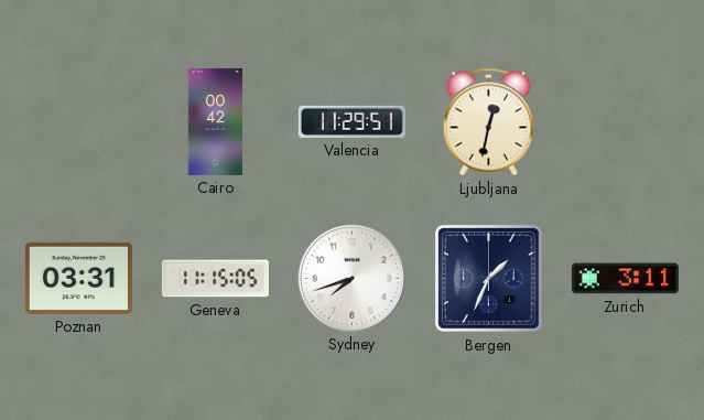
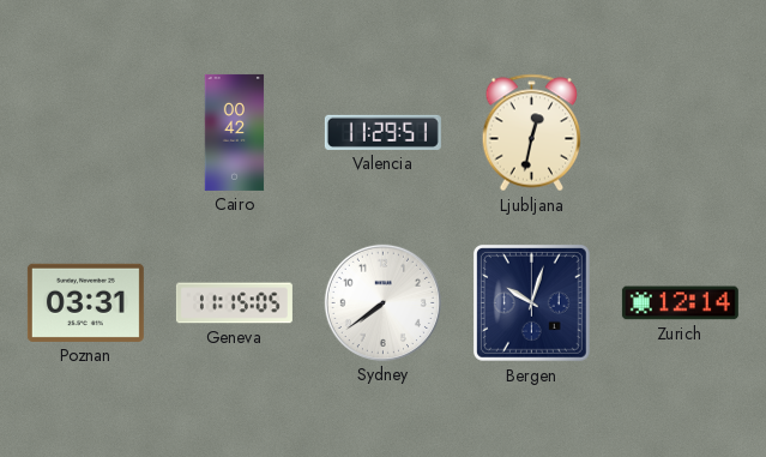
Sydney: 7:42 -> 7:39 (382, 302)
Bergen: 1:34 -> 10:03 (531, 302)
Zurich: 3:11 -> 12:14 (680, 303)
